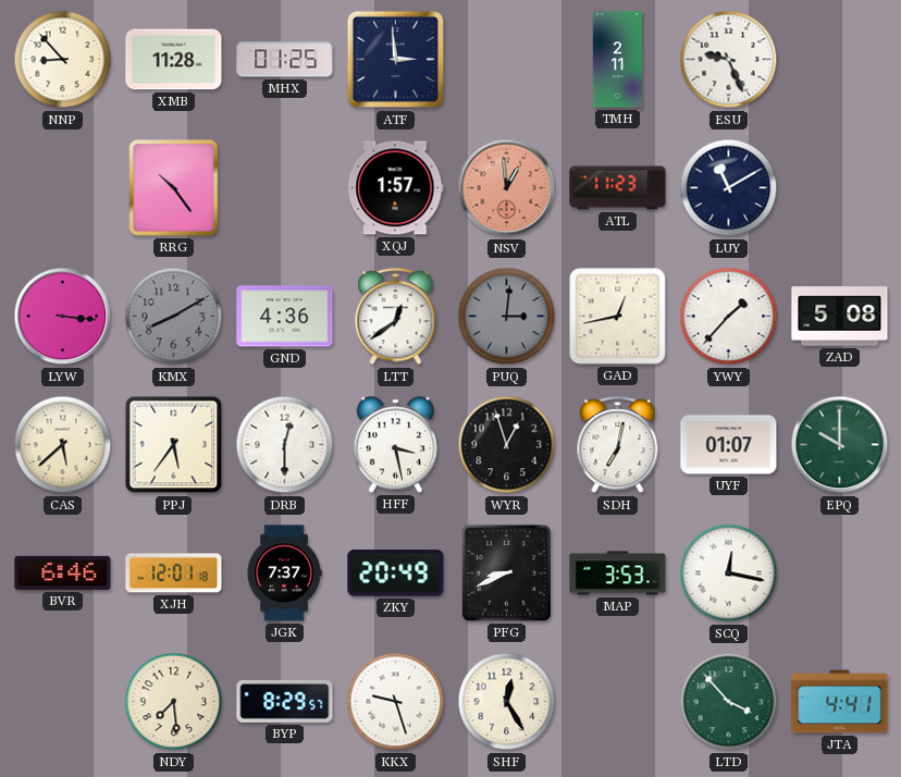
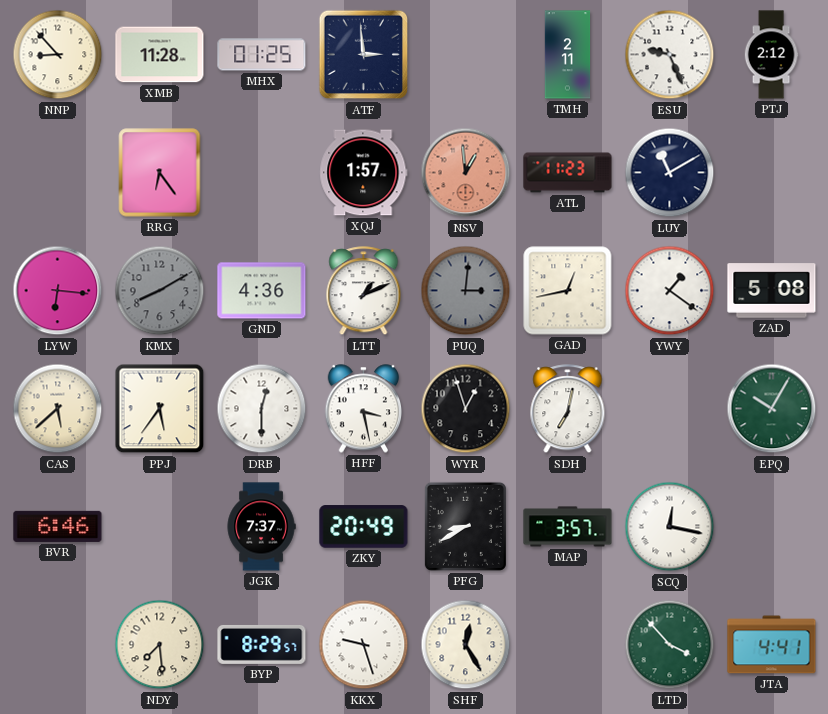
PTJ: none -> 2:12 (771, 55)
RRG: 10:24 -> 6:24 (160, 173)
LYW: 3:16 -> 6:16 (58, 291)
LTT: 12:39 -> 1:11 (364, 291)
YWY: 1:37 -> 1:21 (670, 291)
UYF: 01:07 -> none (729, 445)
EPQ: 10:00 -> 10:05 (772, 409)
XJH: 12:01 -> none (174, 573)
PFG: 8:41 -> 8:40 (465, 526)
MAP: 3:53 -> 3:57 (568, 527)
